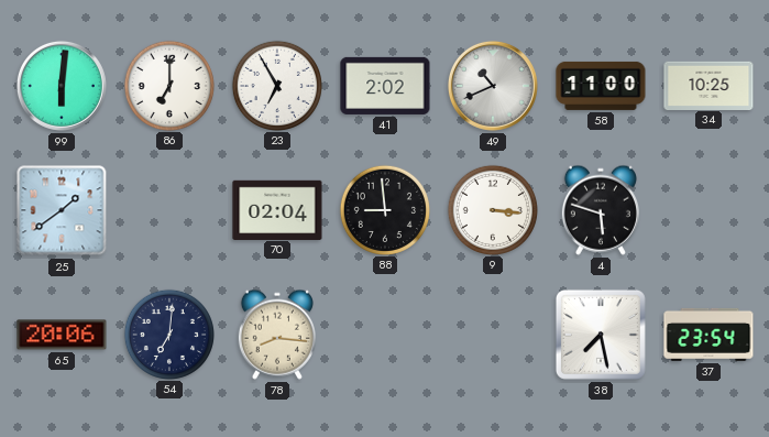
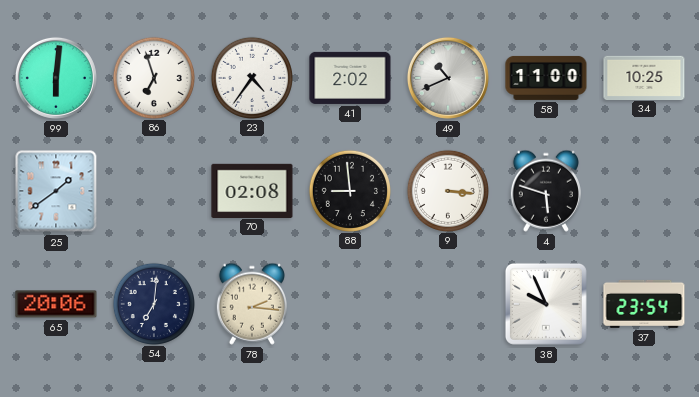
86: 7:00 -> 6:57 (153, 77)
23: 6:55 -> 4:36 (251, 77)
70: 02:04 -> 02:08 (252, 190)
78: 8:16 -> 2:16 (252, 304)
38: 7:28 -> 9:56 (546, 304)
